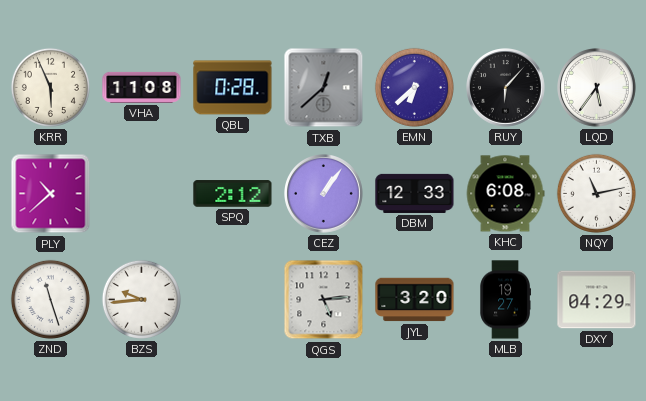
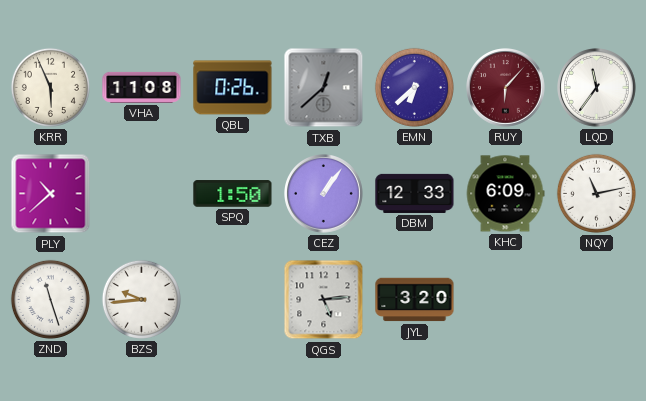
QBL: 0:28 -> 0:26 (233, 88)
RUY dial: black -> burgundy (506, 88)
LQD: 5:36 -> 11:36 (597, 88)
SPQ: 2:12 -> 1:50 (233, 194)
KHC: 6:08 -> 6:09 (505, 194)
MLB: 19:27 -> none (505, 300)
DXY: 04:29 -> none (597, 300)
